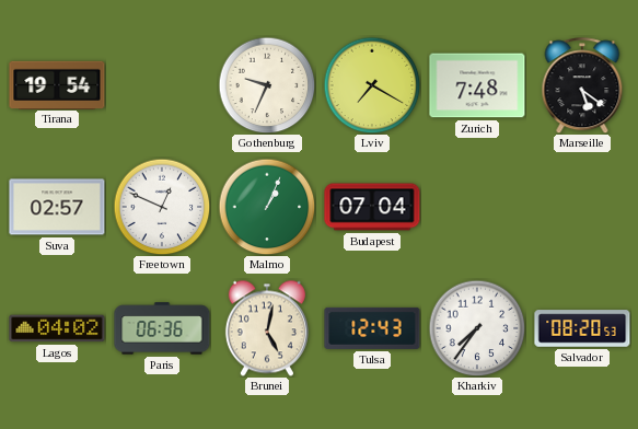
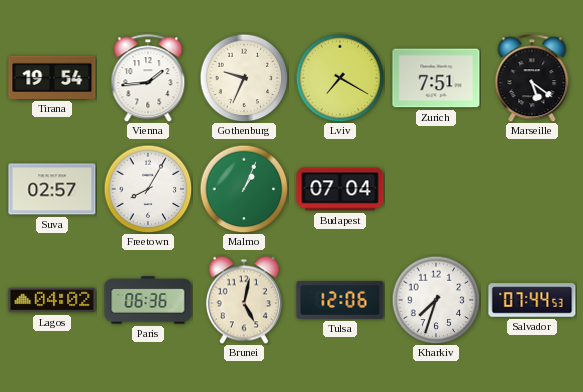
Vienna: none -> 1:44 (148, 78)
Zurich: 7:48 -> 7:51 (436, 78)
Freetown: 12:49 -> 8:05 (148, 189)
Tulsa: 12:43 -> 12:06 (340, 300)
Kharkiv: 7:36 -> 7:33 (436, 300)
Salvador: 08:20 -> 07:44 (532, 300)
